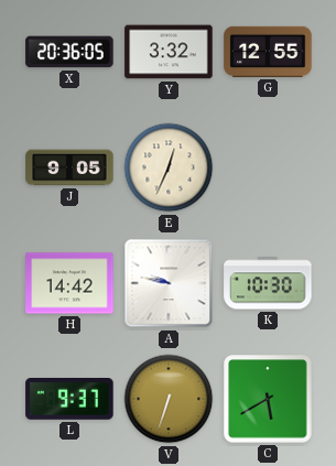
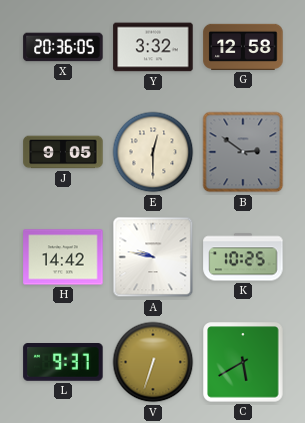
G: 12:55 -> 12:58 (243, 47)
E: 12:34 -> 12:30 (153, 152)
B: none -> 2:51 (243, 152)
K: 10:30 -> 10:25 (243, 257)
